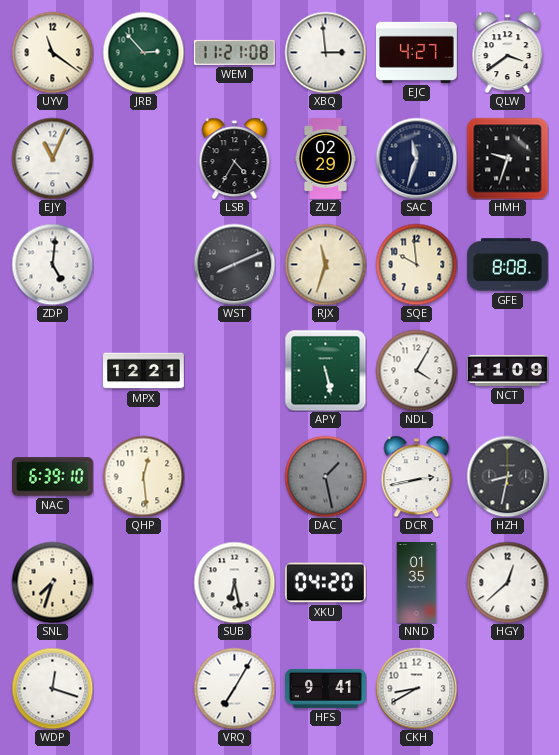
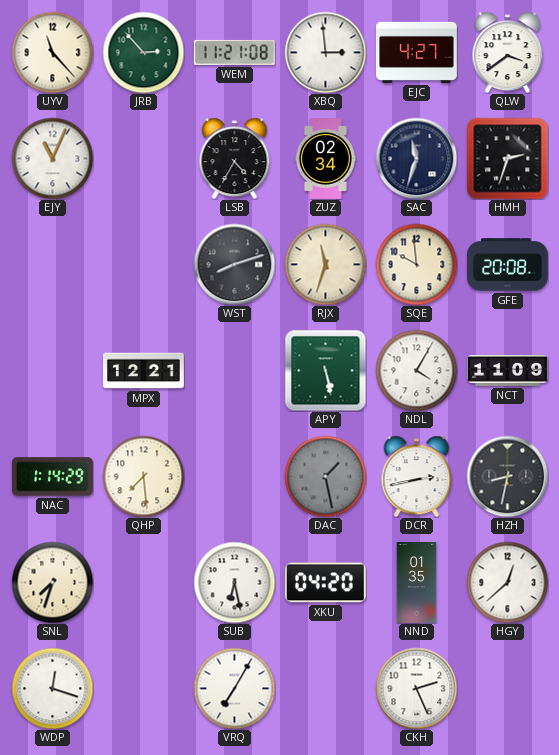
UYV: 11:21 -> 11:23 (52, 52)
ZUZ: 02:29 -> 02:34 (326, 159)
HMH: 9:33 -> 2:33 (507, 158)
ZDP: 5:01 -> none (52, 264)
WST: 8:11 -> 8:12 (234, 264)
GFE: 8:08 -> 20:08 (508, 265)
NAC: 6:39 -> 1:14 (53, 477)
QHP: 12:29 -> 7:29 (143, 476)
HFS: 9:41 -> none (326, 688)
CKH: 8:40 -> 2:26 (416, 688)
